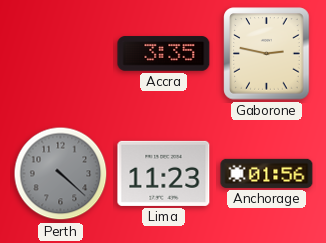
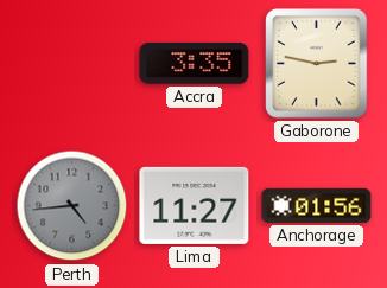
Perth: 4:22 -> 4:44 (72, 206)
Lima: 11:23 -> 11:27 (195, 205)
